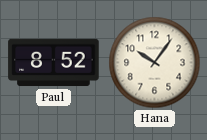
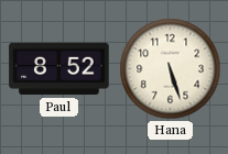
Hana: 10:06 -> 5:27 (171, 69)
